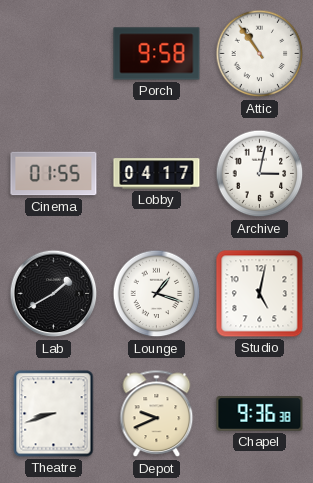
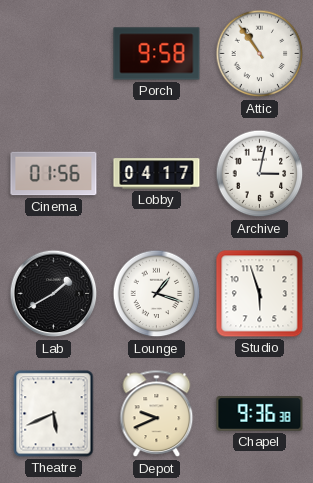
Cinema: 01:55 -> 01:56 (54, 174)
Studio: 5:02 -> 5:57 (260, 294)
Theatre: 8:42 -> 5:41 (54, 414)
